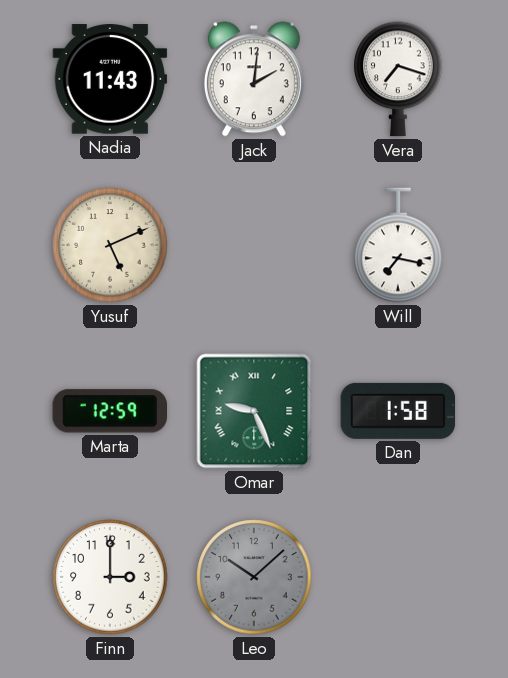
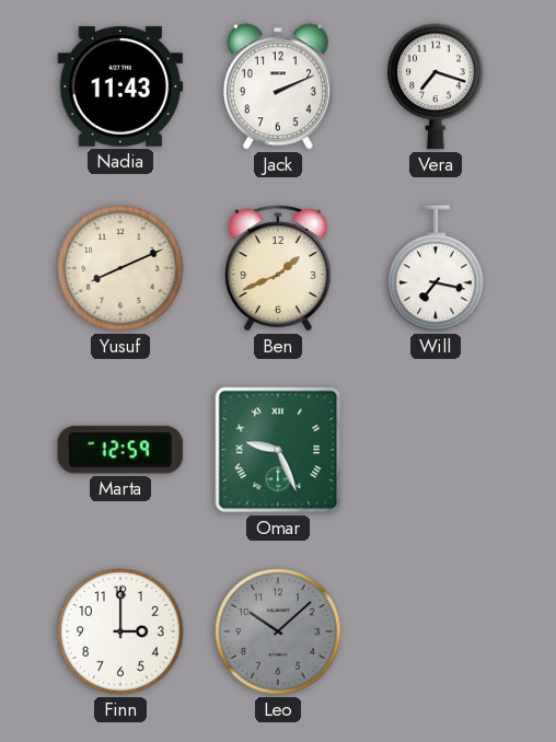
Jack: 2:01 -> 2:11 (278, 86)
Yusuf: 5:11 -> 8:11 (120, 268)
Ben: none -> 1:41 (278, 268)
Dan: 1:58 -> none (398, 411)
